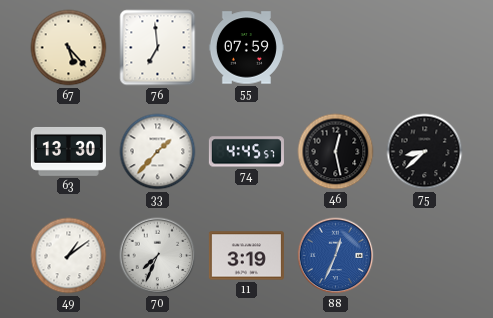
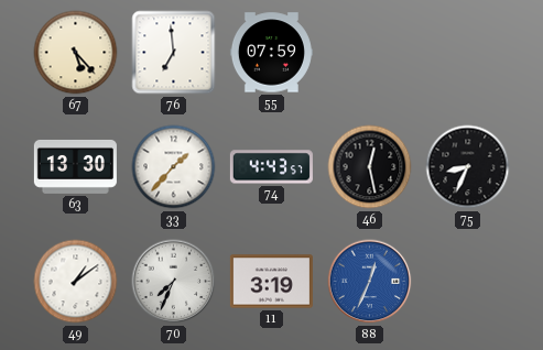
74: 4:45 -> 4:43 (271, 167)
75: 8:38 -> 8:34 (468, 167)
